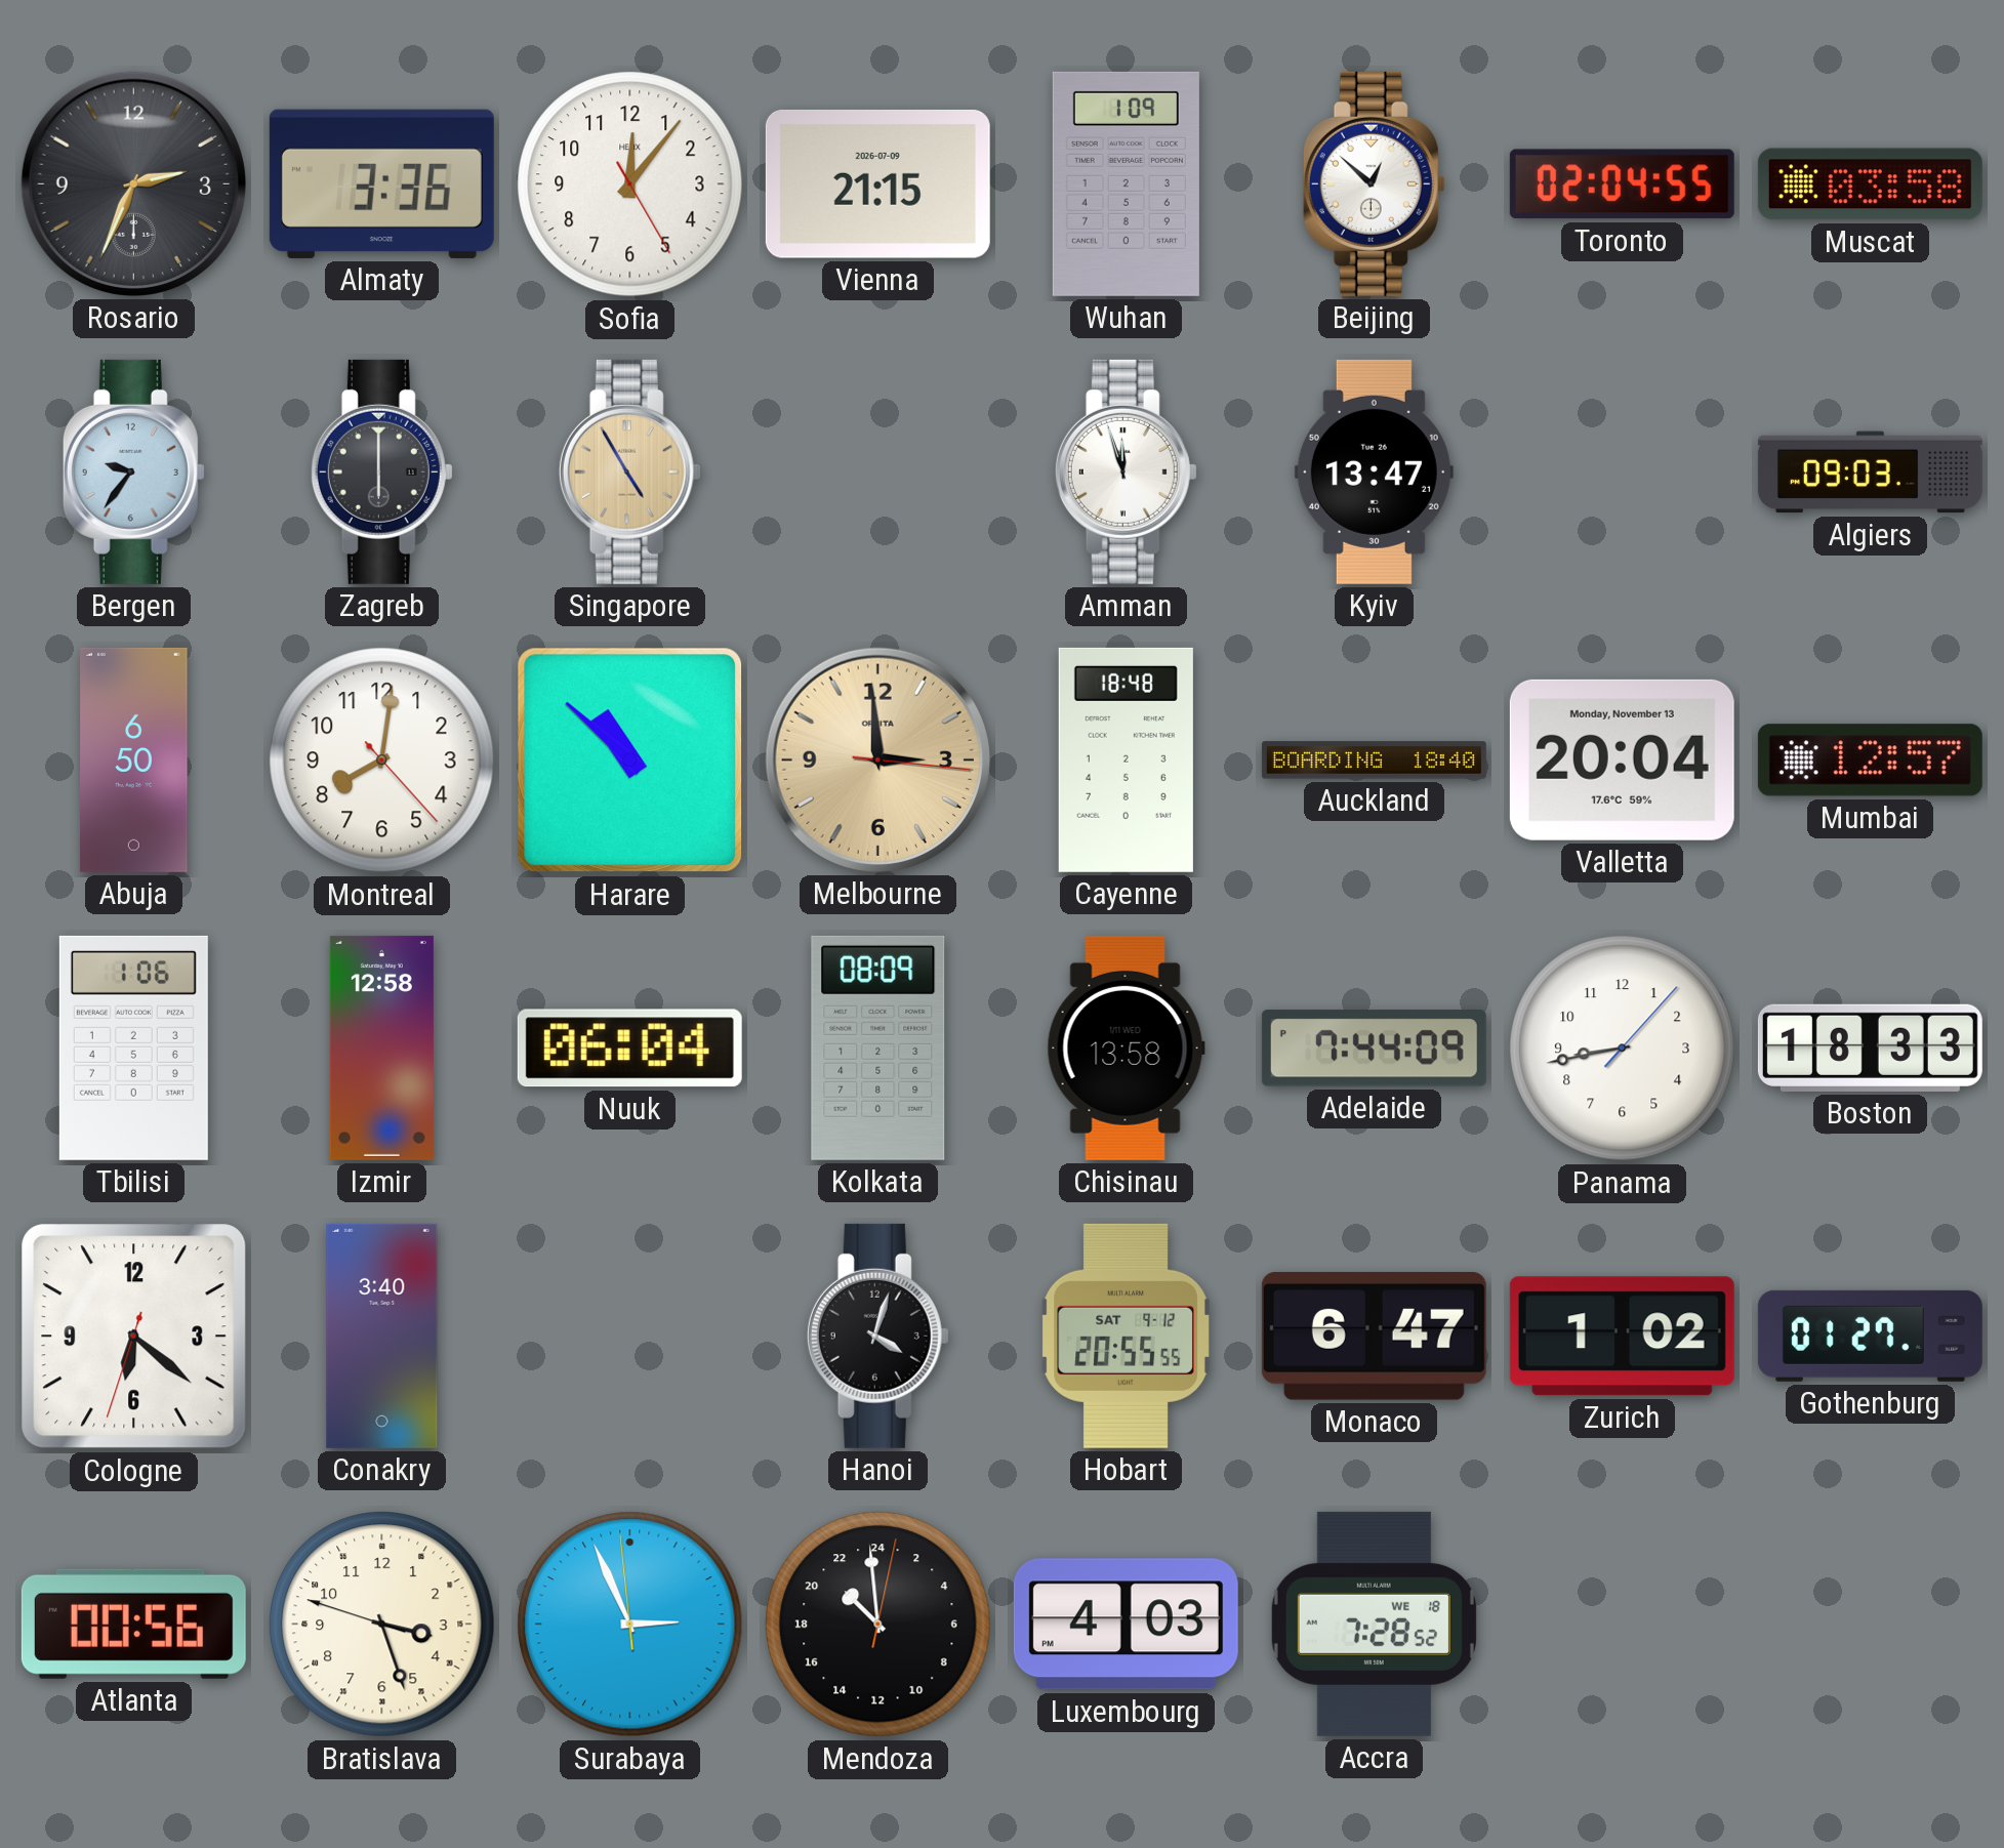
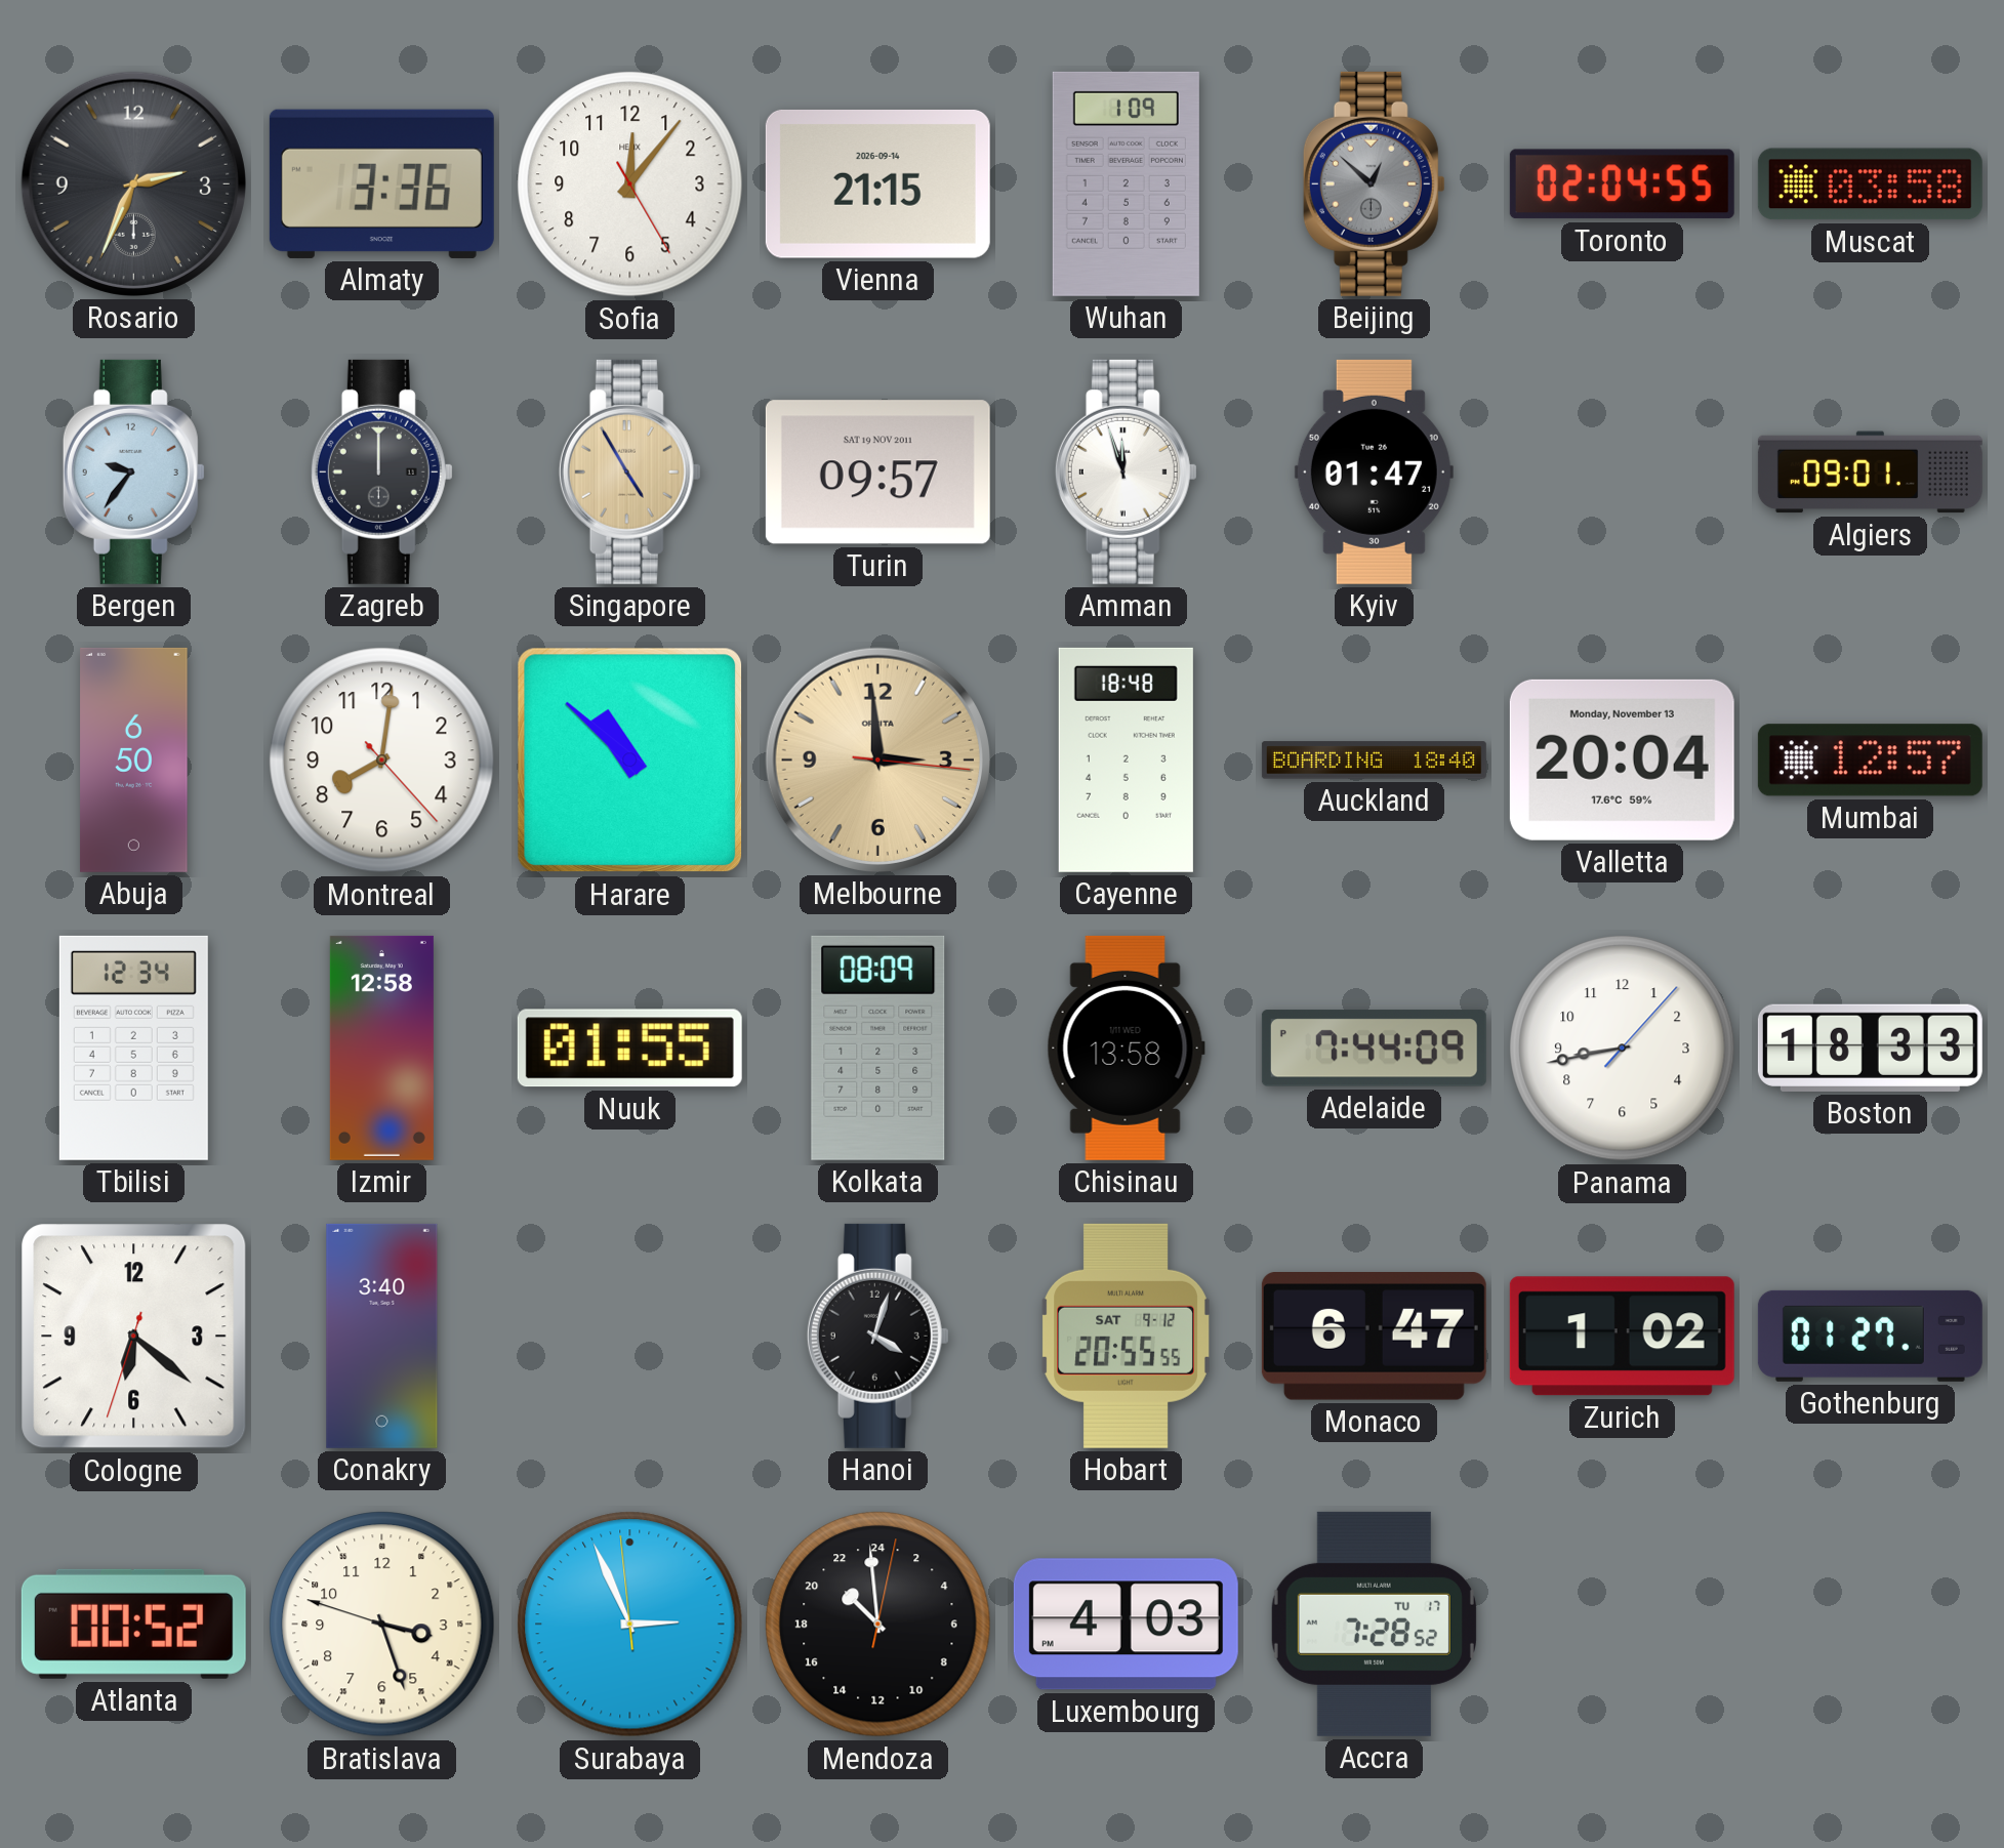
Vienna date: 2026-07-09 -> 2026-09-14 (877, 183)
Beijing dial: white -> grey (1374, 183)
Zagreb: 6:00 -> 12:00 (381, 471)
Turin: none -> 09:57 (877, 473)
Kyiv: 13:47 -> 01:47 (1374, 471)
Algiers: 09:03 -> 09:01 (1870, 473)
Tbilisi: 1:06 -> 12:34 (133, 1048)
Nuuk: 06:04 -> 01:55 (629, 1049)
Atlanta: 00:56 -> 00:52 (133, 1624)
Accra date: WE 18 -> TU 17 (1374, 1624)
